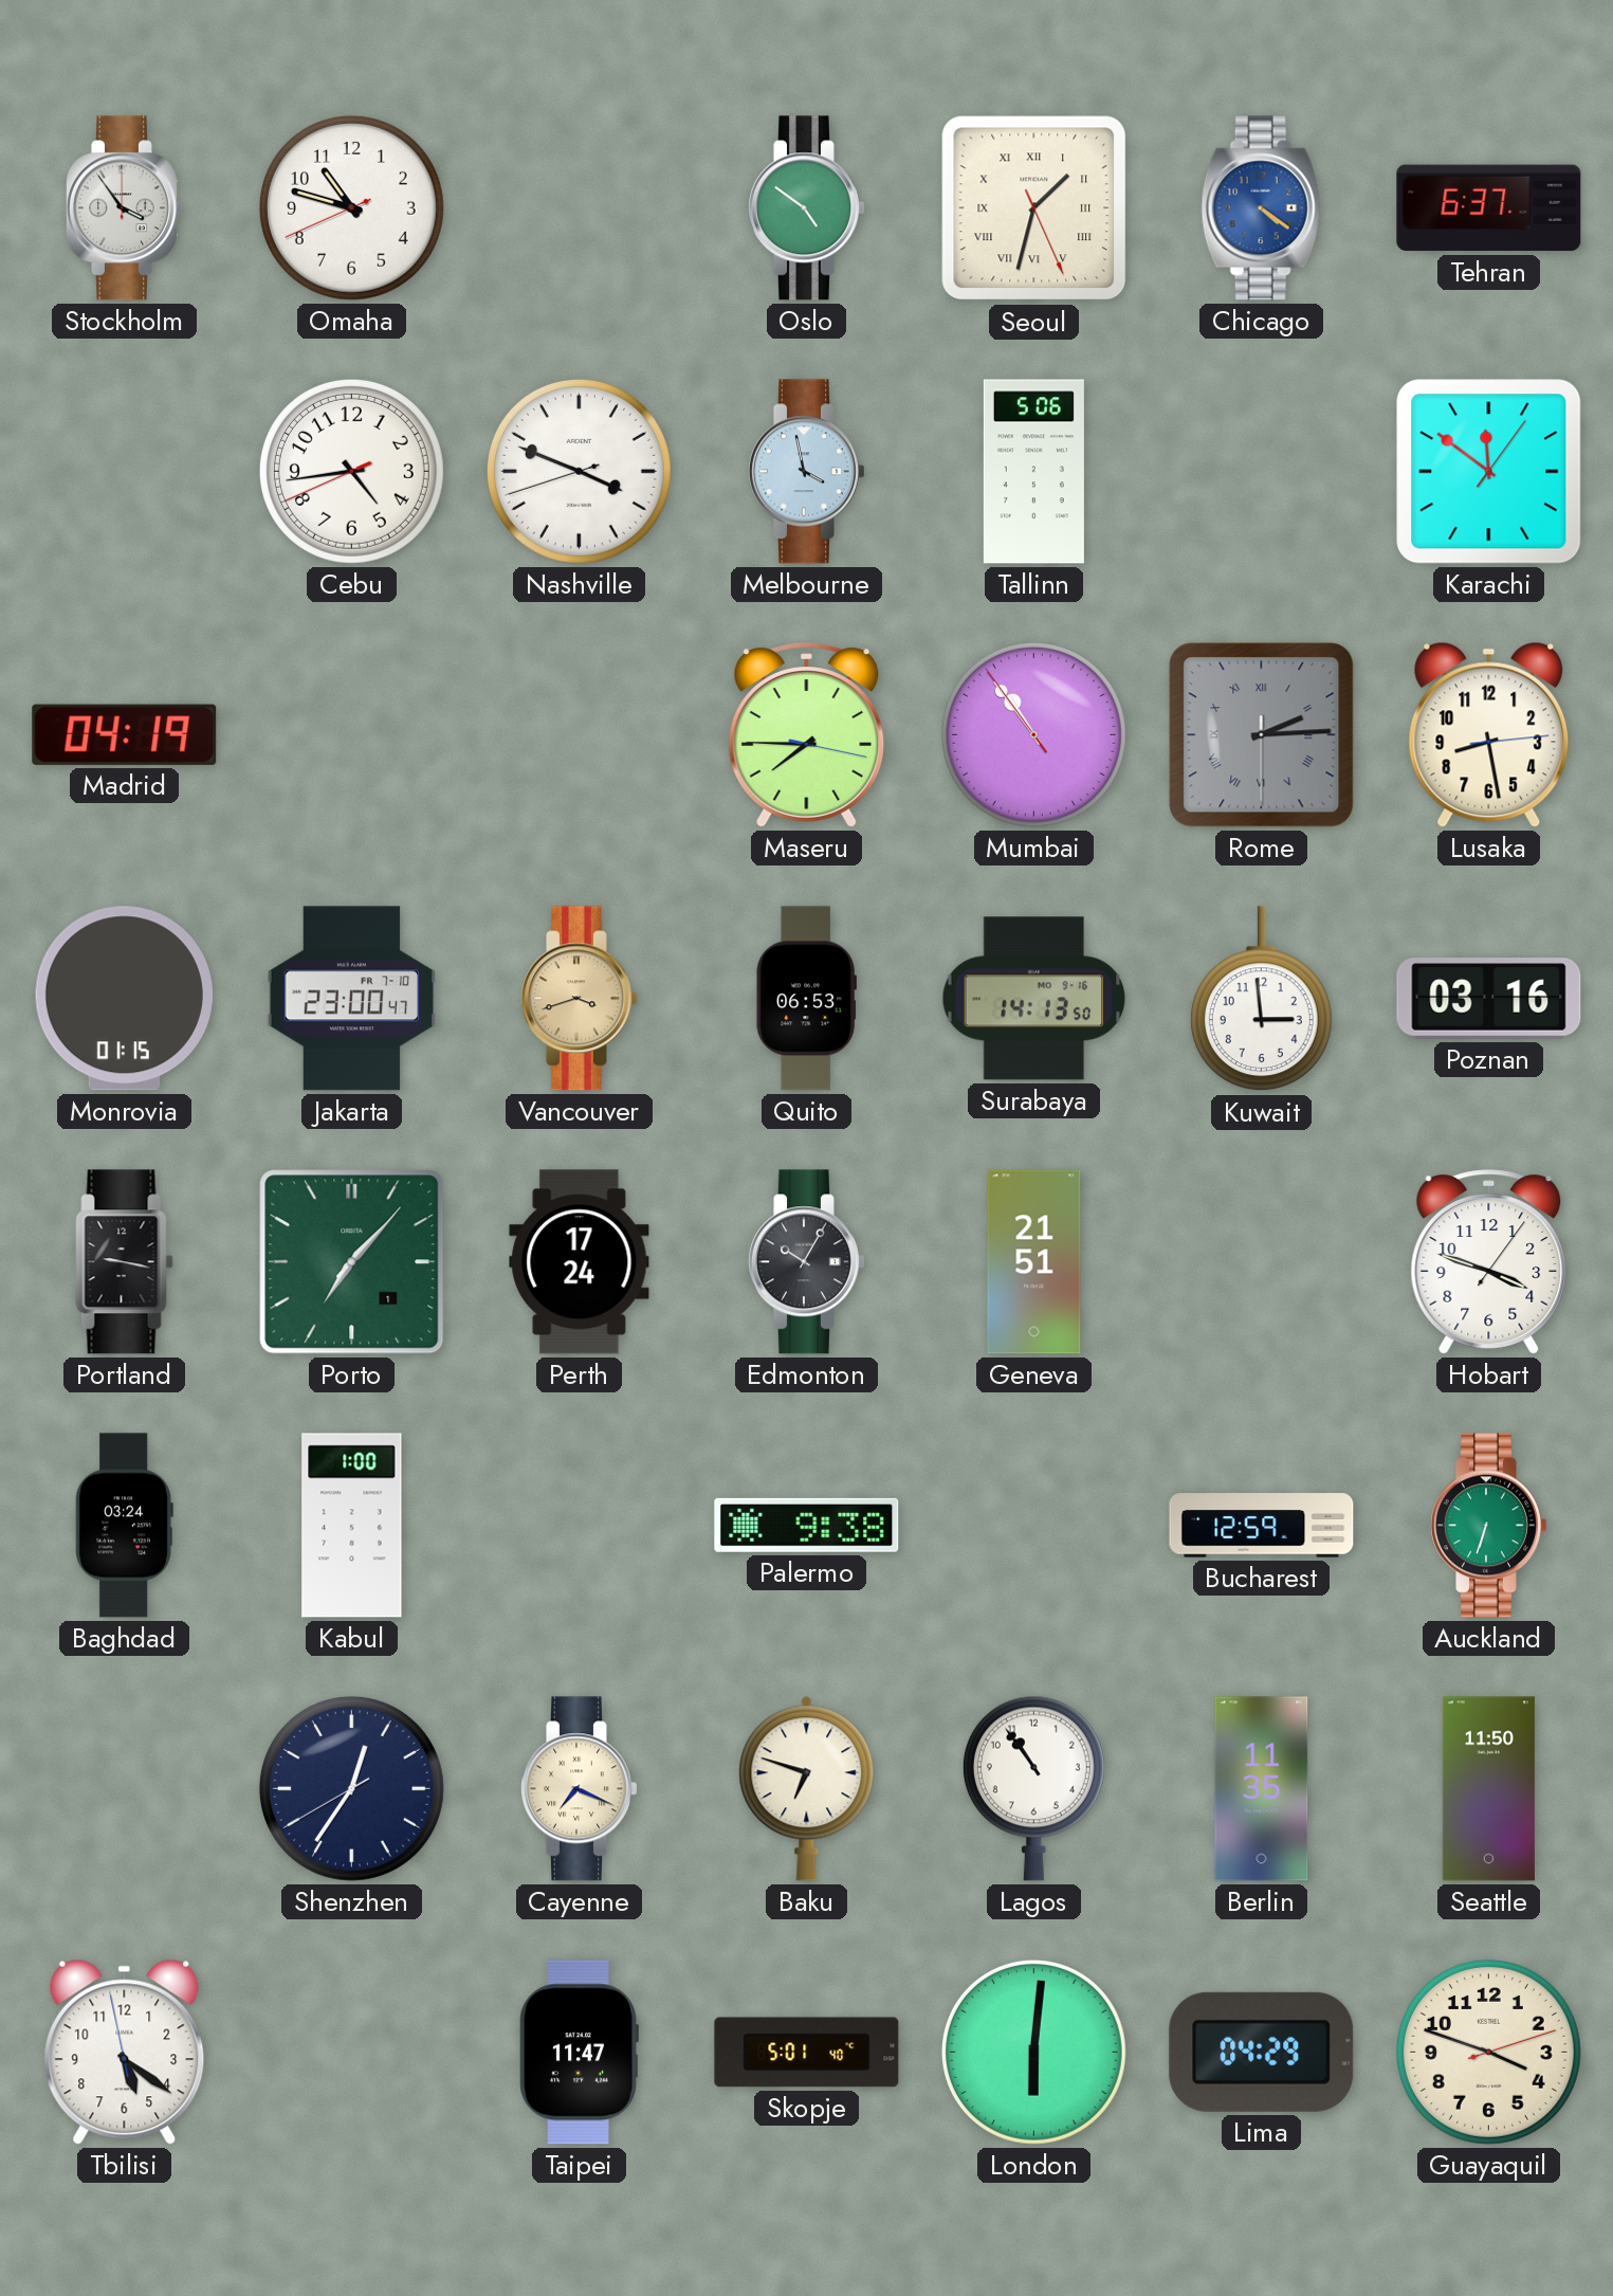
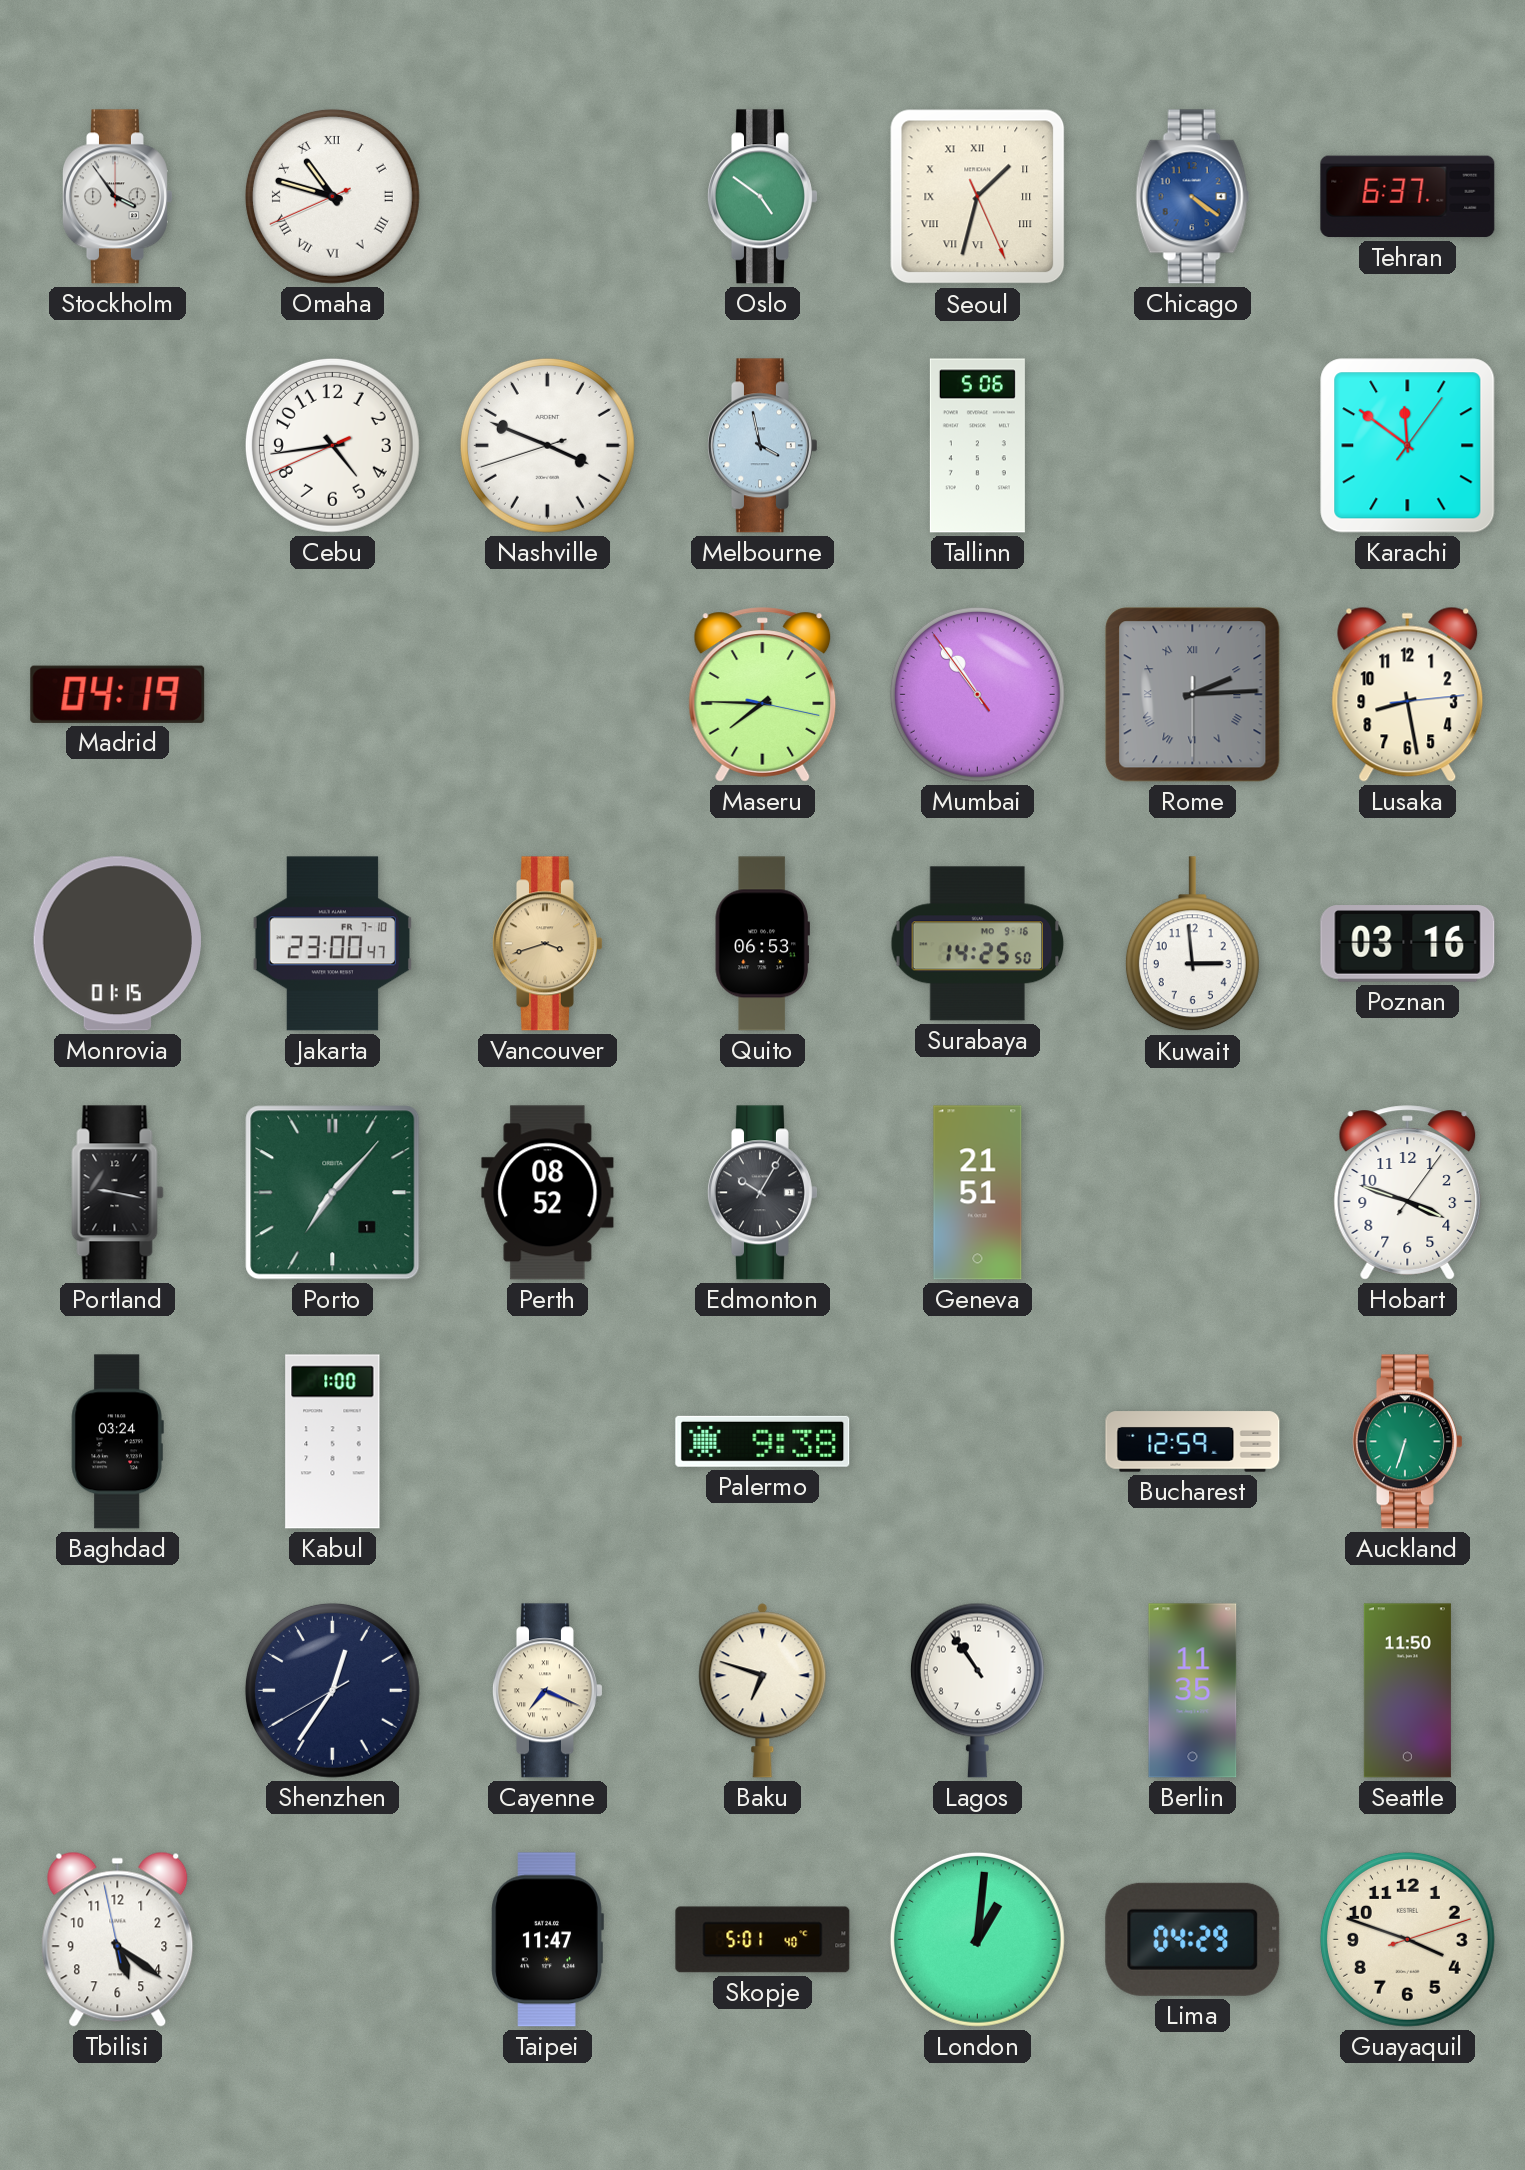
Omaha numerals: Arabic -> Roman (332, 196)
Surabaya: 14:13 -> 14:25 (978, 944)
Perth: 17:24 -> 08:52 (548, 1193)
London: 6:01 -> 1:01 (977, 1939)
